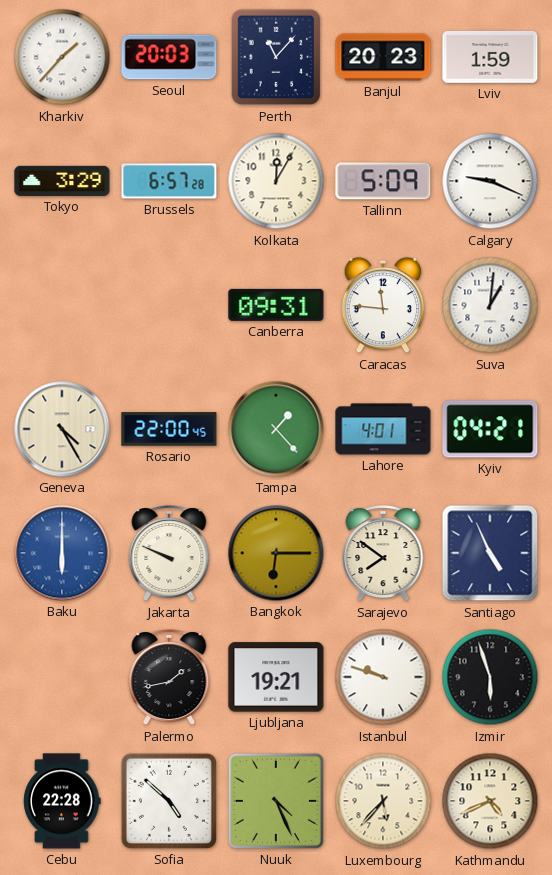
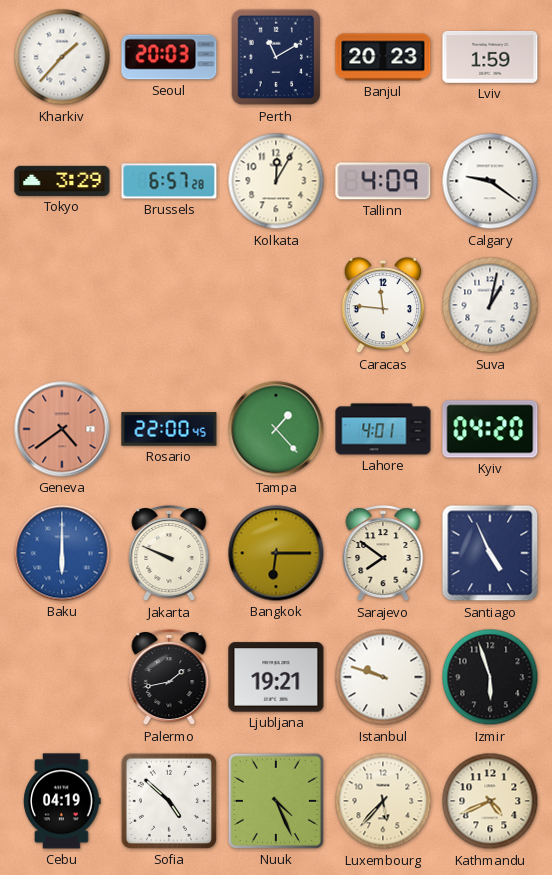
Perth: 11:07 -> 11:10 (276, 57)
Tallinn: 5:09 -> 4:09 (383, 181)
Calgary: 9:19 -> 9:21 (490, 181)
Canberra: 09:31 -> none (276, 305)
Suva: 1:01 -> 1:02 (490, 305)
Geneva: 4:25 -> 4:39 (62, 429)
Geneva dial: cream -> salmon (62, 429)
Kyiv: 04:21 -> 04:20 (490, 429)
Cebu: 22:28 -> 04:19 (62, 801)
